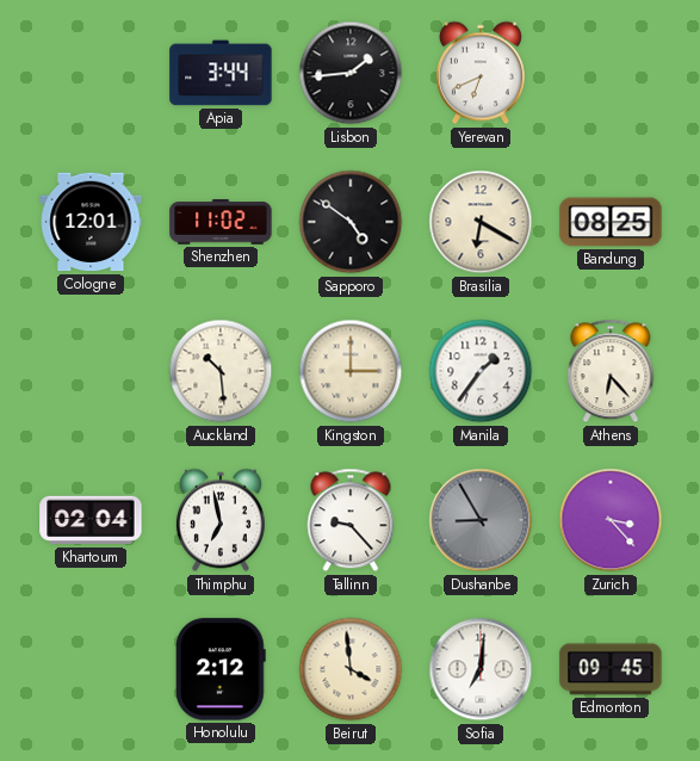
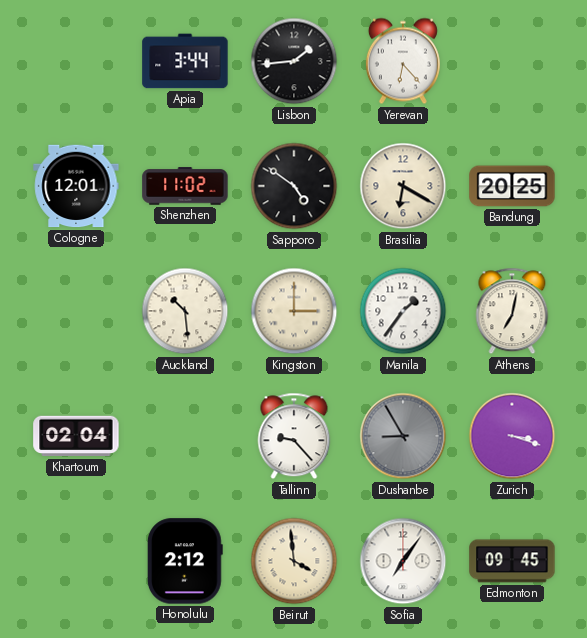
Yerevan: 6:41 -> 6:23 (403, 61)
Bandung: 08:25 -> 20:25 (512, 186)
Athens: 6:23 -> 7:02 (512, 311)
Thimphu: 6:58 -> none (221, 520)
Zurich: 3:23 -> 3:18 (512, 436)
Sofia: 7:01 -> 7:06 (403, 561)
